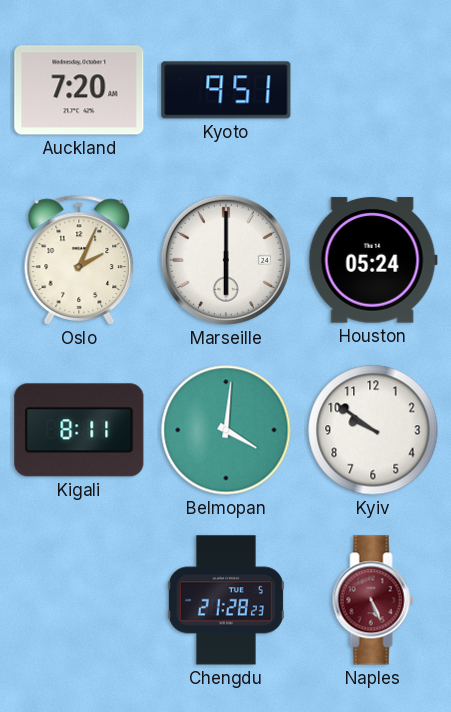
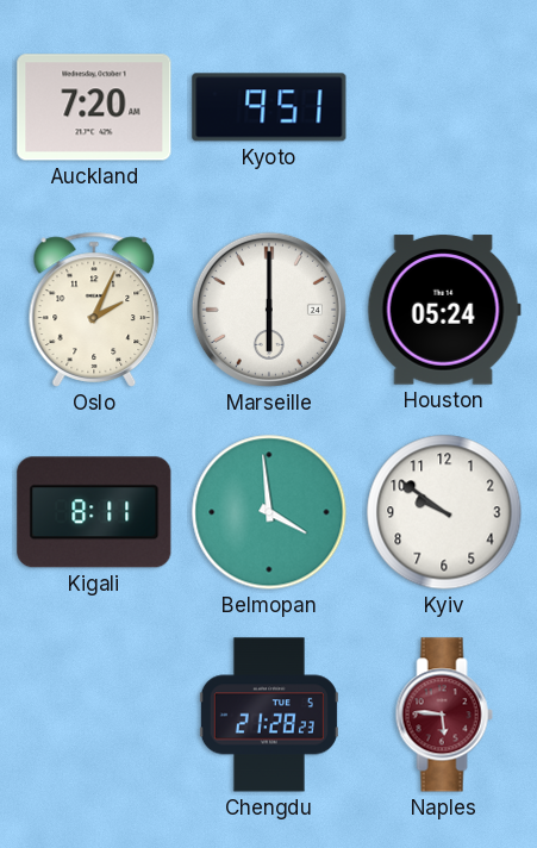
Belmopan: 4:01 -> 3:59 (269, 512)
Naples: 5:26 -> 5:46 (444, 715)
